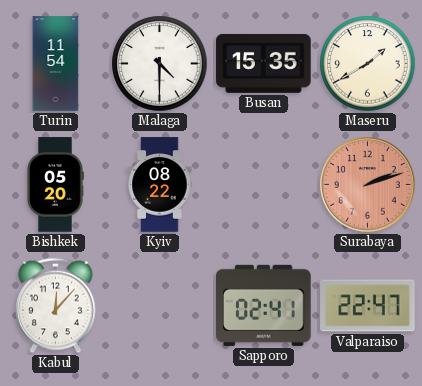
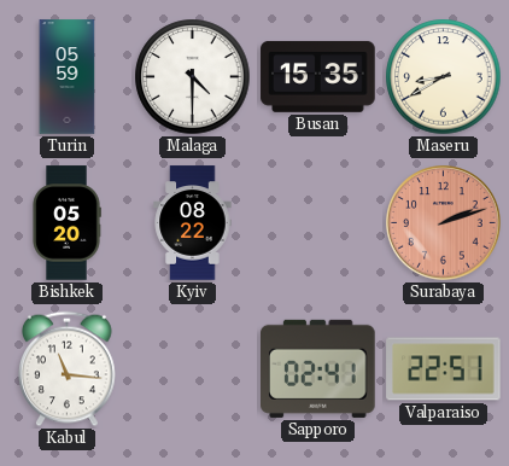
Turin: 11:54 -> 05:59 (68, 77)
Maseru: 1:40 -> 8:40 (444, 77)
Kabul: 12:07 -> 11:16 (68, 369)
Valparaiso: 22:47 -> 22:51 (444, 369)
